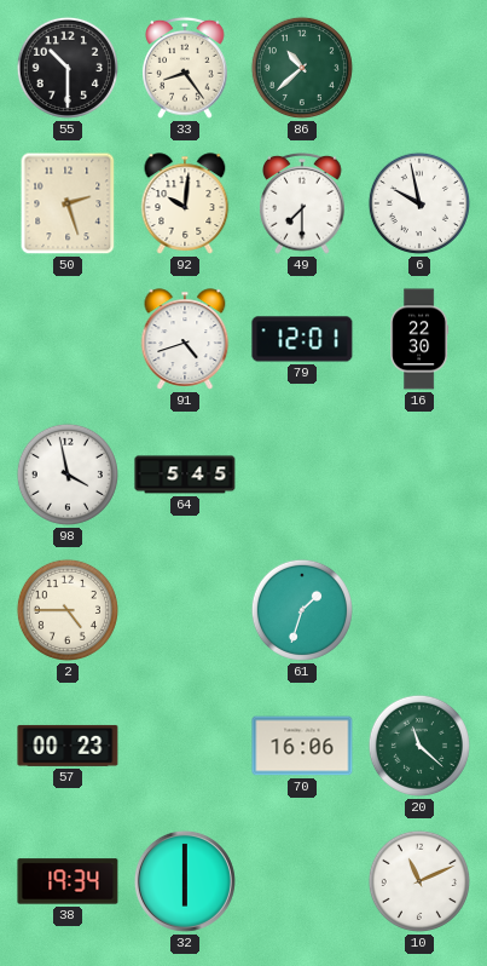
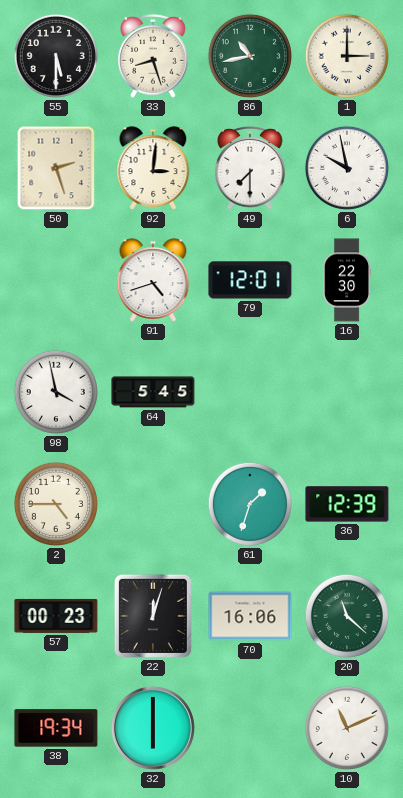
55: 10:30 -> 5:30 (56, 56)
33: 8:24 -> 8:27 (153, 56)
86: 10:38 -> 10:43 (250, 56)
1: none -> 3:00 (347, 56)
92: 10:01 -> 3:01 (153, 168)
36: none -> 12:39 (347, 504)
22: none -> 12:03 (153, 616)
